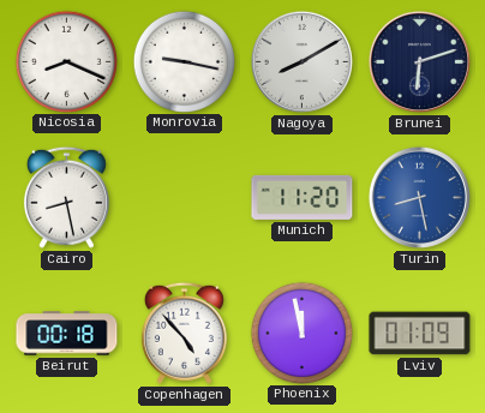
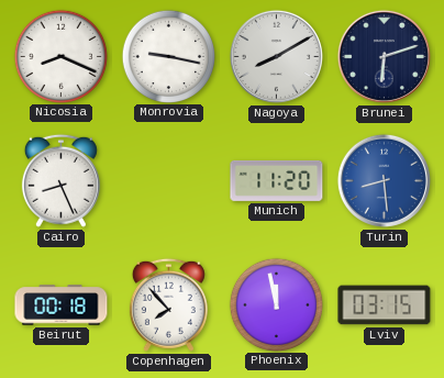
Cairo: 8:28 -> 8:26 (60, 180)
Turin: 8:28 -> 8:29 (384, 180)
Copenhagen: 4:53 -> 7:53 (168, 304)
Lviv: 01:09 -> 03:15 (385, 305)
